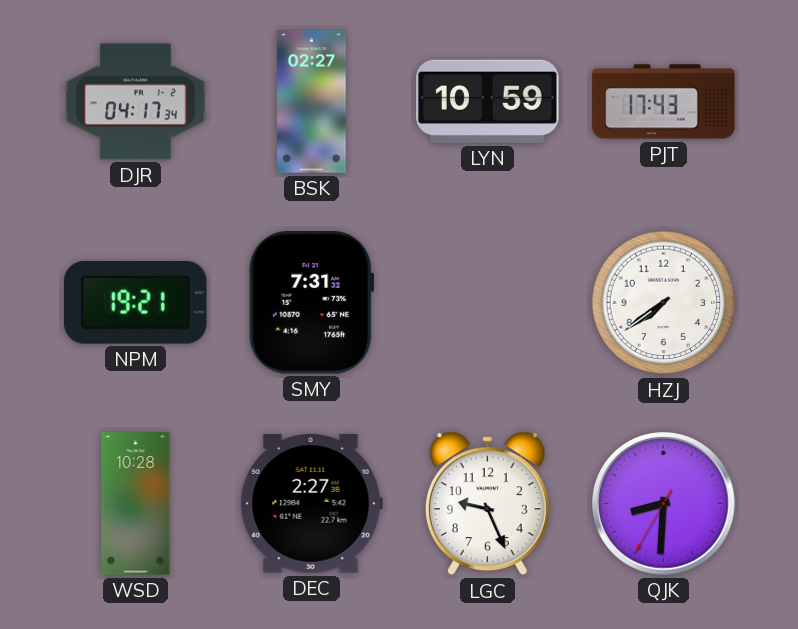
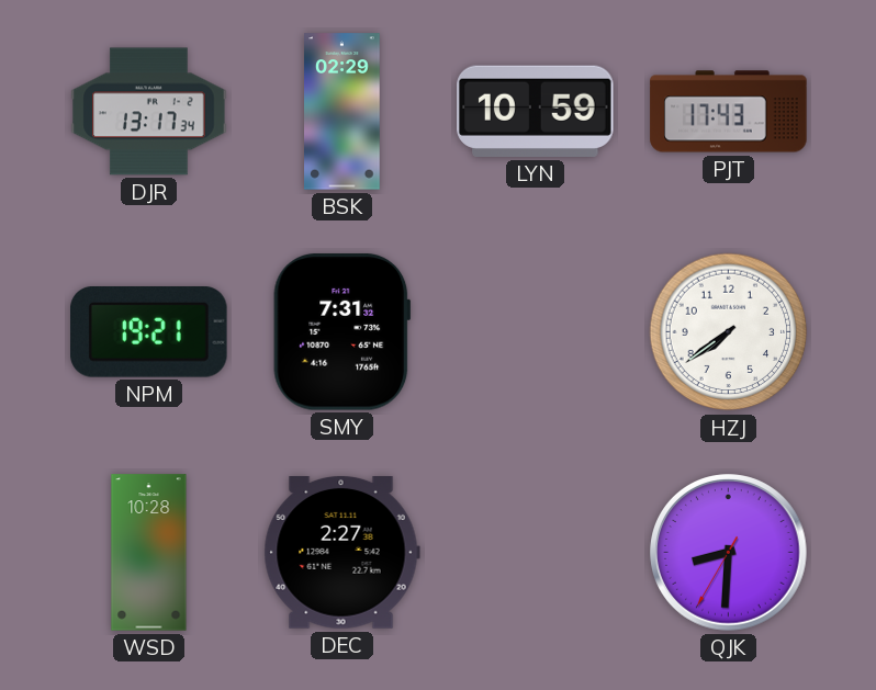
DJR: 04:17 -> 13:17 (149, 112)
BSK: 02:27 -> 02:29 (342, 112)
LGC: 9:26 -> none (487, 504)
